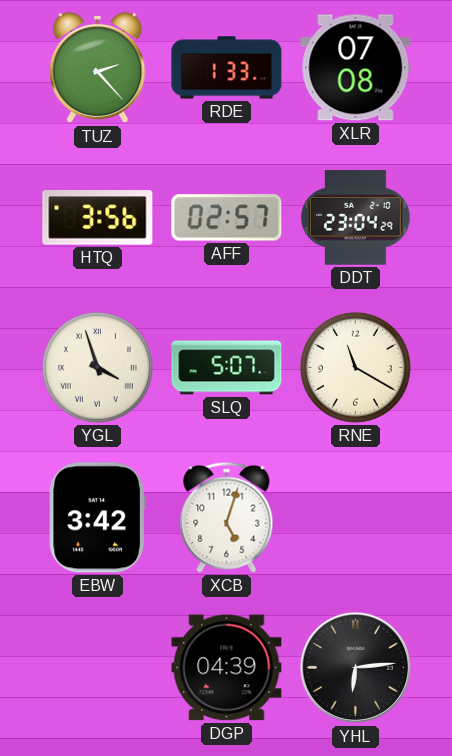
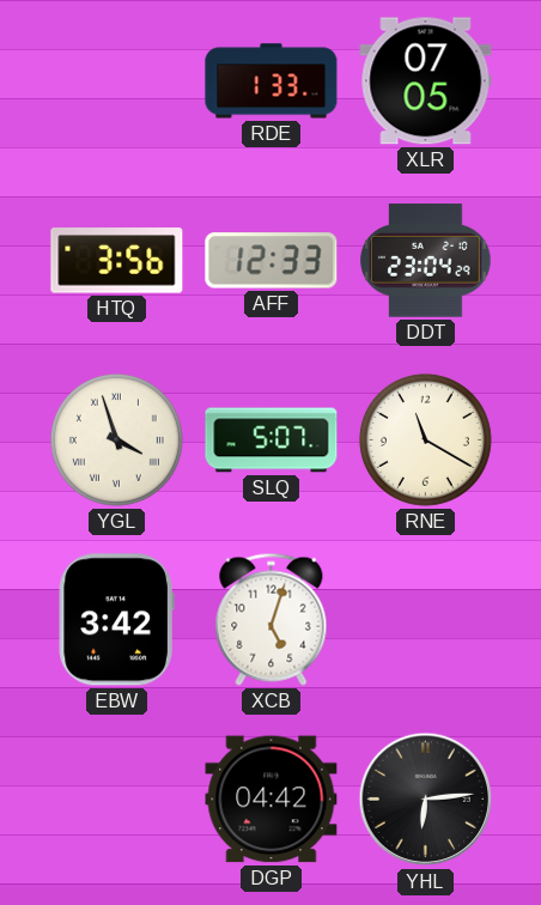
TUZ: 2:23 -> none (98, 68)
XLR: 07:08 -> 07:05 (426, 81)
AFF: 02:57 -> 12:33 (272, 261)
DGP: 04:39 -> 04:42 (272, 800)
